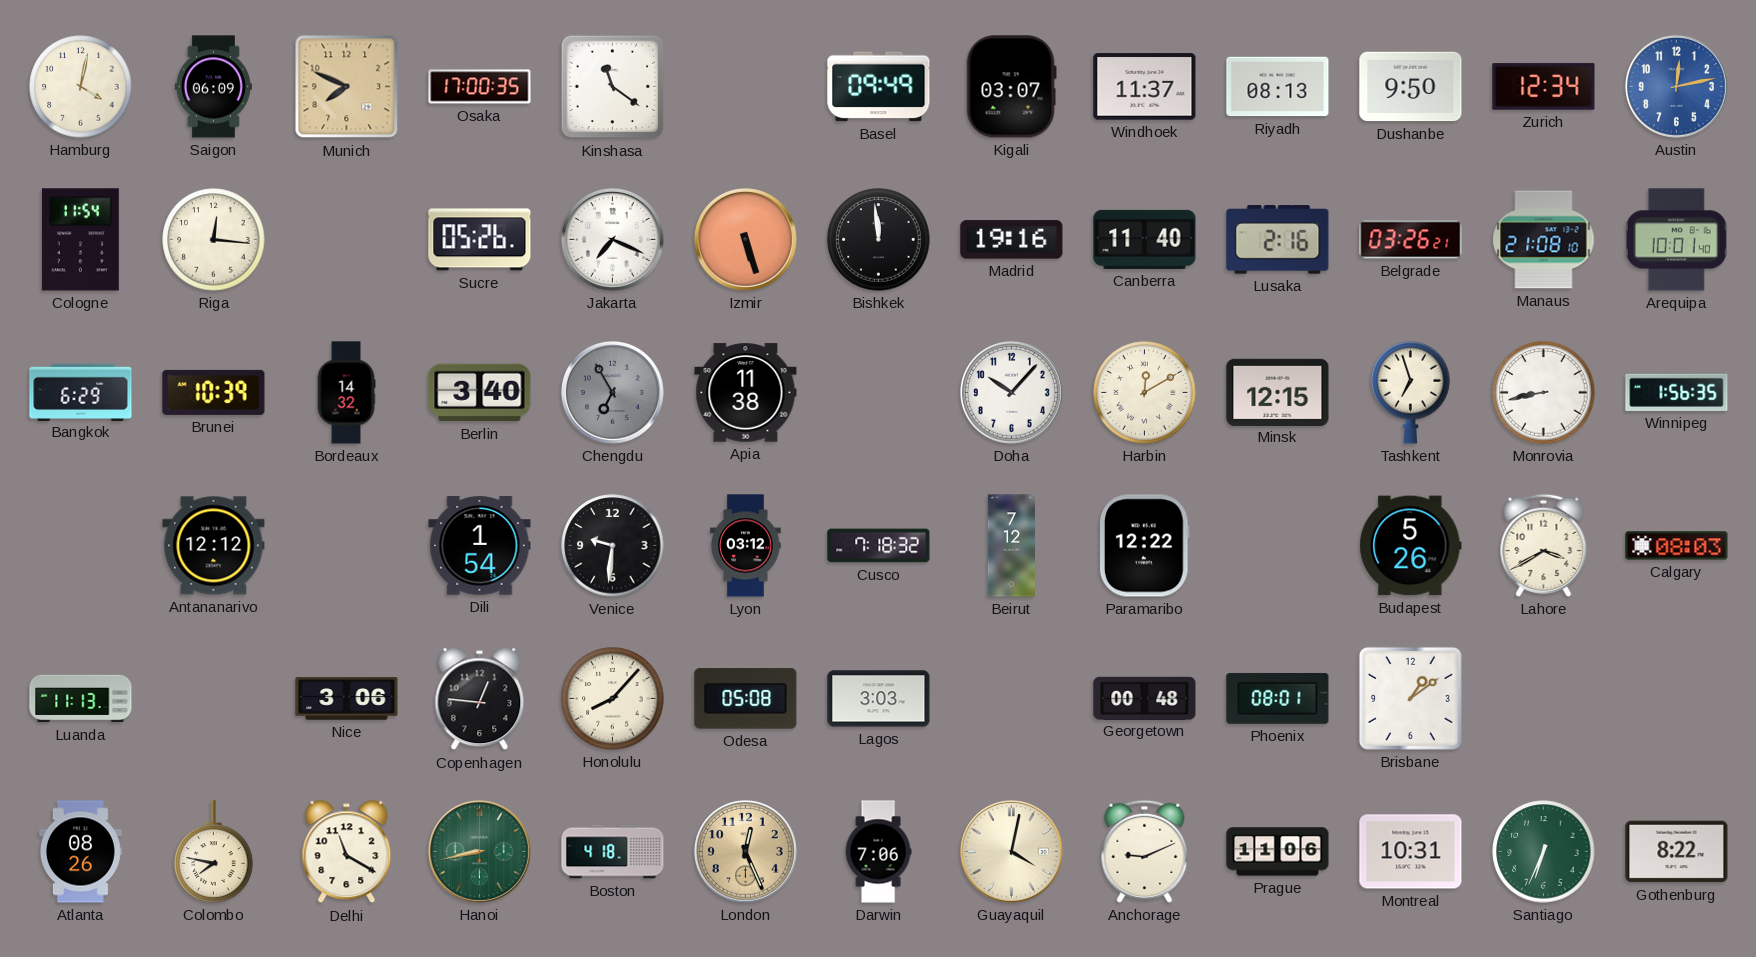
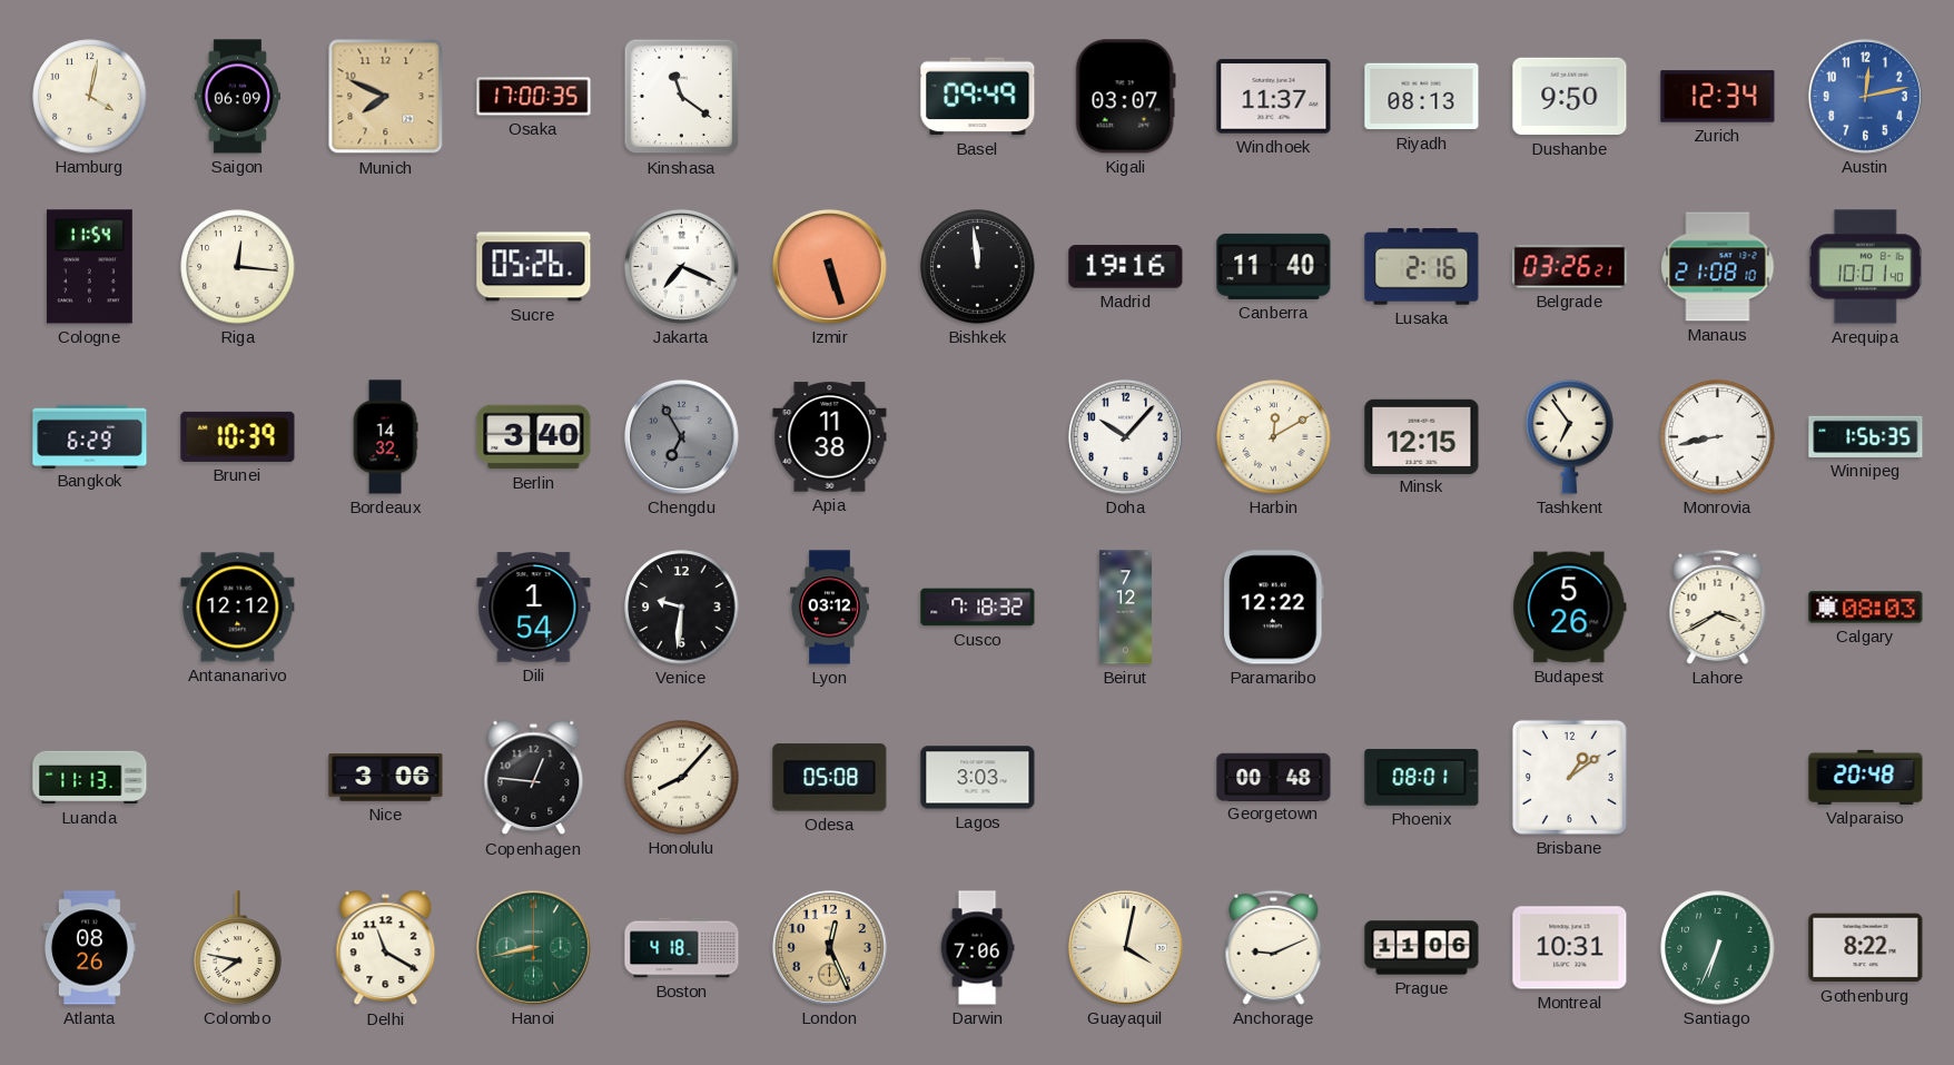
Tashkent: 6:57 -> 6:54 (1570, 436)
Valparaiso: none -> 20:48 (1866, 777)
